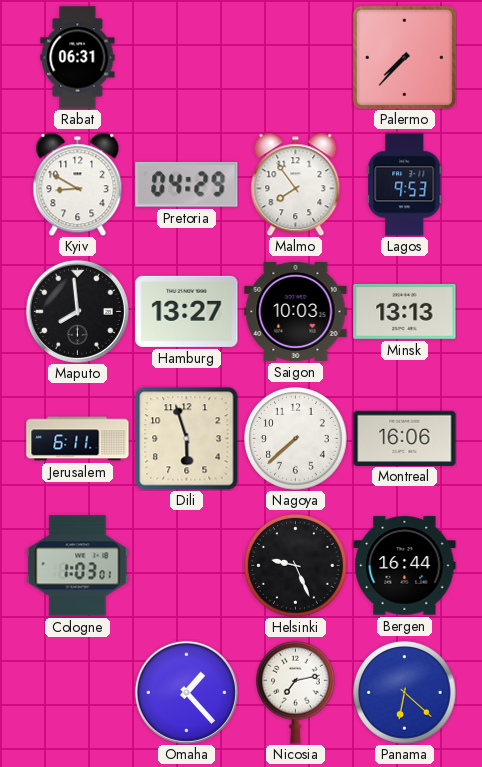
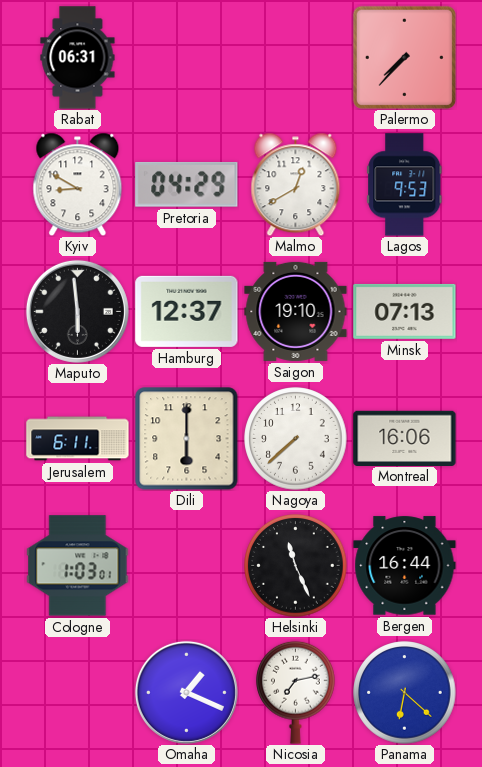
Malmo: 7:54 -> 12:40 (296, 184)
Maputo: 7:59 -> 5:59 (77, 311)
Hamburg: 13:27 -> 12:37 (187, 311)
Saigon: 10:03 -> 19:10 (296, 311)
Minsk: 13:13 -> 07:13 (405, 311)
Dili: 5:57 -> 6:00 (187, 439)
Helsinki: 9:26 -> 11:26 (296, 566)
Omaha: 1:23 -> 1:19 (186, 692)
